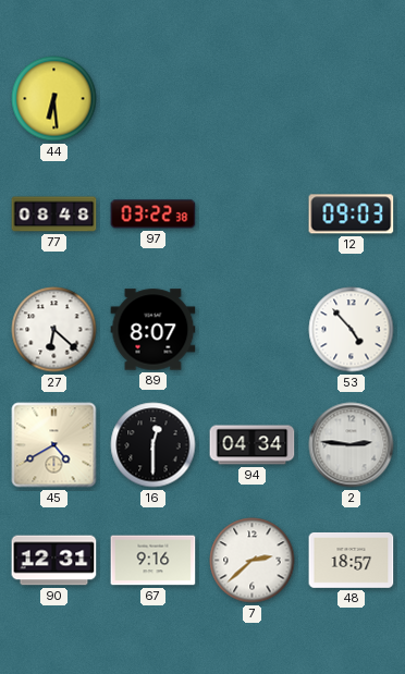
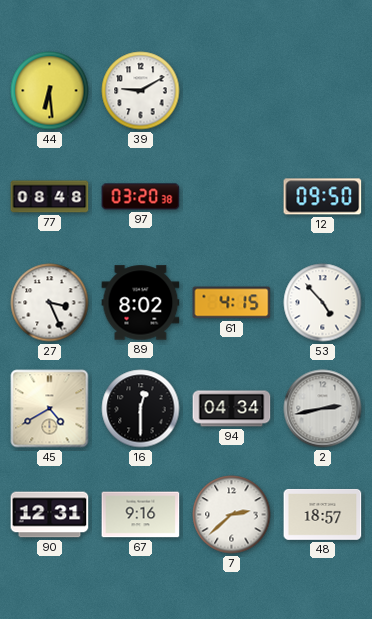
39: none -> 9:10 (141, 91)
97: 03:22 -> 03:20 (141, 197)
12: 09:03 -> 09:50 (323, 197)
27: 6:22 -> 3:26 (50, 303)
89: 8:07 -> 8:02 (141, 303)
61: none -> 4:15 (232, 303)
2: 2:46 -> 2:43 (323, 409)
